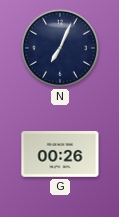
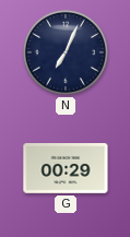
G: 00:26 -> 00:29 (66, 169)
